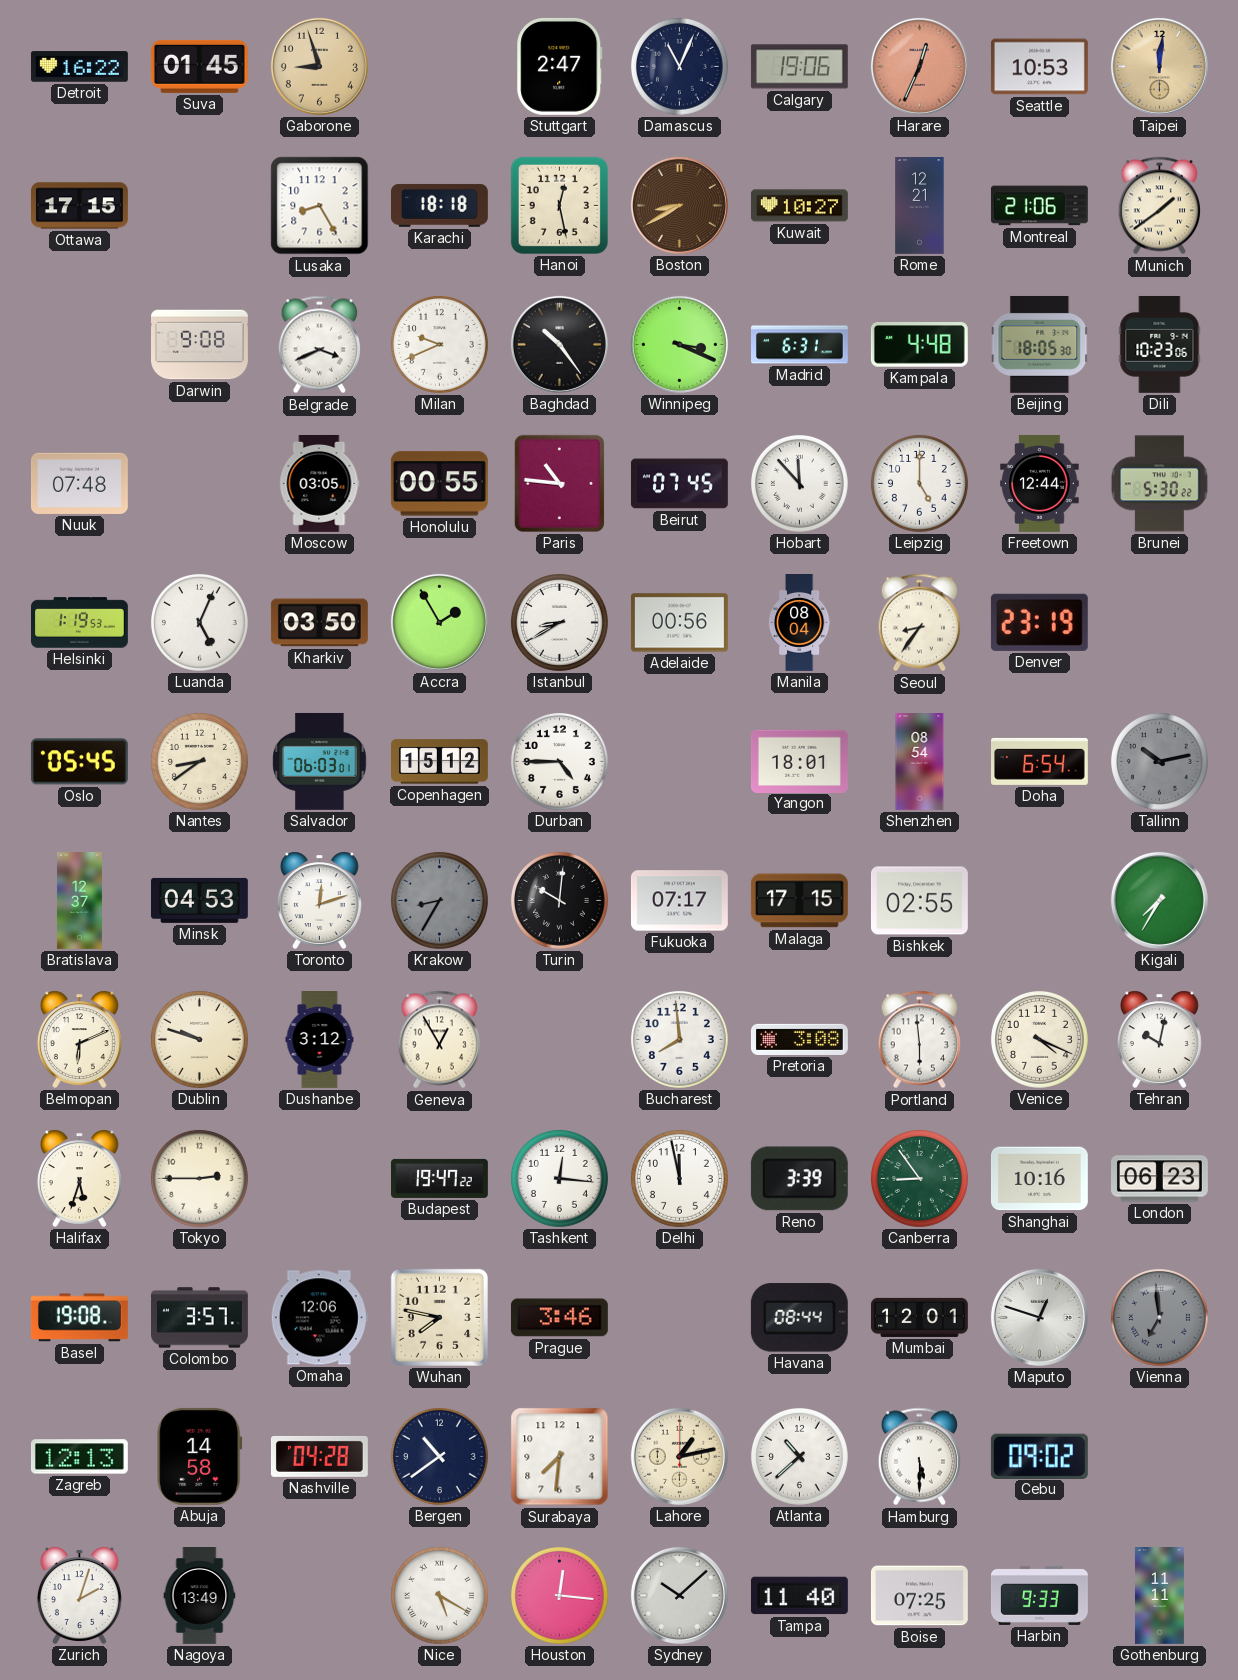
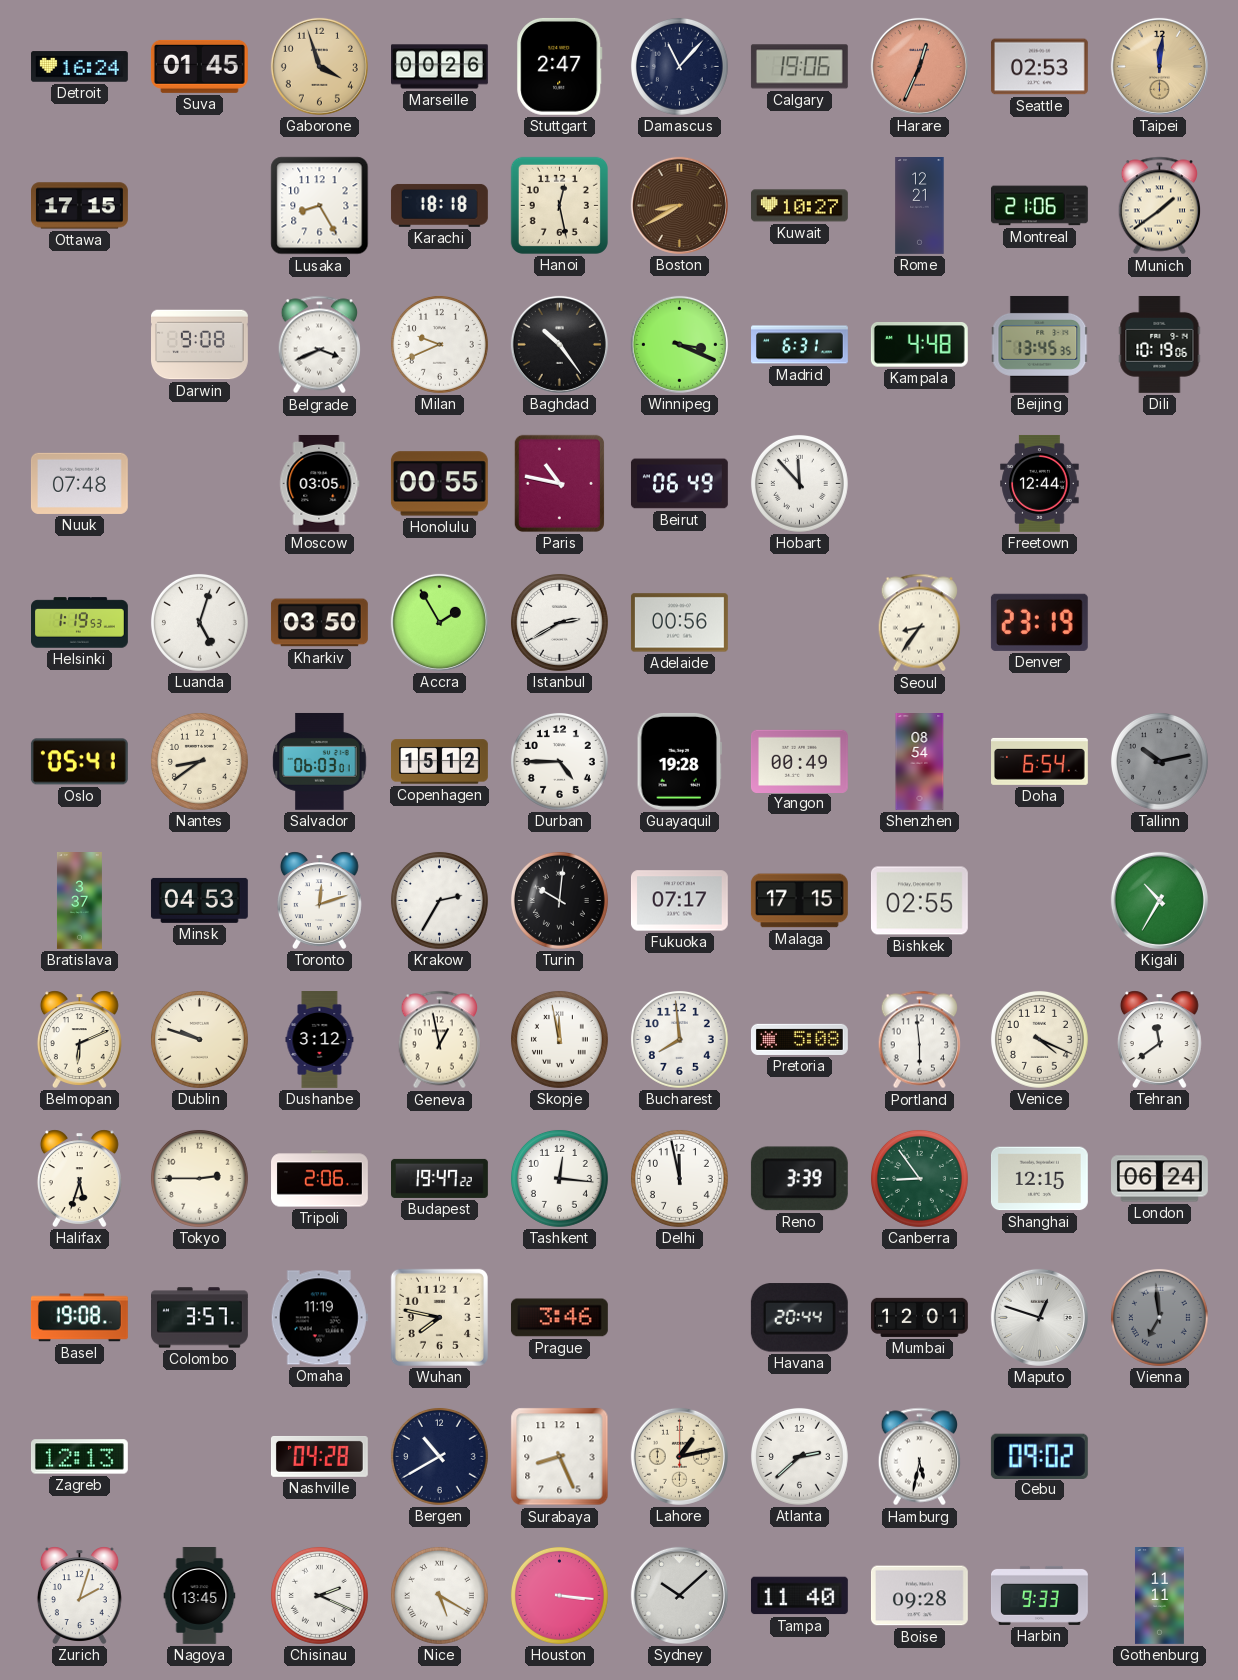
Detroit: 16:22 -> 16:24 (80, 67)
Gaborone: 8:57 -> 3:57 (319, 66)
Marseille: none -> 00:26 (440, 67)
Damascus: 11:04 -> 11:07 (679, 66)
Seattle: 10:53 -> 02:53 (1039, 67)
Beijing: 18:05 -> 13:45 (1040, 344)
Dili: 10:23 -> 10:19 (1160, 344)
Paris: 10:46 -> 10:47 (559, 483)
Beirut: 07:45 -> 06:49 (679, 484)
Leipzig: 5:00 -> none (919, 483)
Brunei: 5:30 -> none (1159, 484)
Luanda: 5:04 -> 5:03 (199, 622)
Istanbul: 8:40 -> 2:40 (559, 622)
Manila: 08:04 -> none (799, 623)
Oslo: 05:45 -> 05:41 (79, 762)
Guayaquil: none -> 19:28 (680, 761)
Yangon: 18:01 -> 00:49 (799, 761)
Bratislava: 12:37 -> 3:37 (79, 901)
Krakow: 8:35 -> 2:35 (439, 900)
Krakow dial: grey -> white (439, 900)
Kigali: 7:35 -> 10:35 (1159, 900)
Geneva: 12:55 -> 12:58 (439, 1040)
Skopje: none -> 11:58 (559, 1039)
Pretoria: 3:08 -> 5:08 (800, 1039)
Tehran: 10:02 -> 11:39 (1159, 1039)
Tripoli: none -> 2:06 (320, 1179)
Shanghai: 10:16 -> 12:15 (1039, 1179)
London: 06:23 -> 06:24 (1160, 1179)
Omaha: 12:06 -> 11:19 (319, 1318)
Havana: 08:44 -> 20:44 (799, 1318)
Abuja: 14:58 -> none (200, 1456)
Bergen: 10:39 -> 10:40 (439, 1456)
Surabaya: 7:31 -> 8:26 (560, 1457)
Atlanta: 10:38 -> 2:38 (799, 1456)
Hamburg: 5:30 -> 5:32 (919, 1457)
Nagoya: 13:49 -> 13:45 (200, 1596)
Chisinau: none -> 2:19 (319, 1595)
Houston: 12:16 -> 3:16 (559, 1595)
Boise: 07:25 -> 09:28 (919, 1596)
